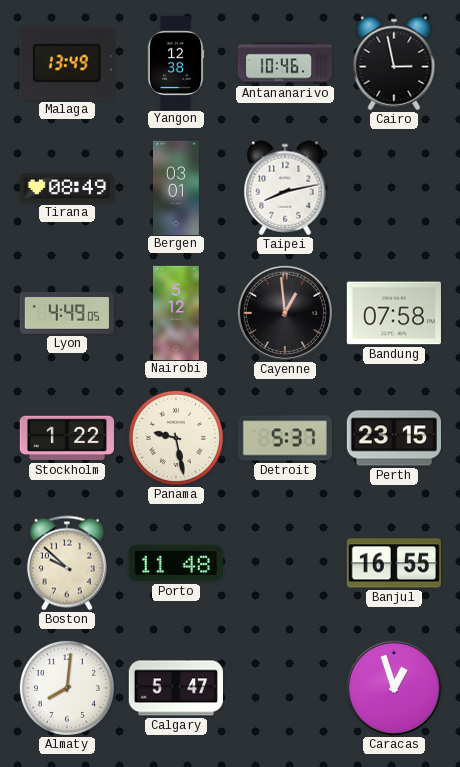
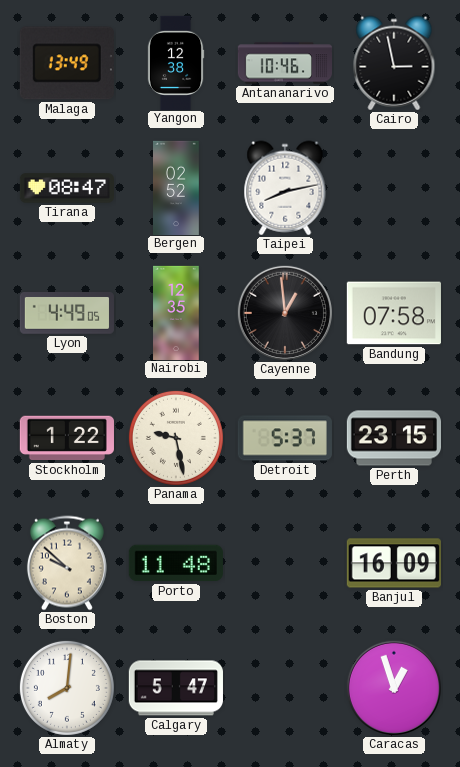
Tirana: 08:49 -> 08:47 (66, 188)
Bergen: 03:01 -> 02:52 (177, 187)
Nairobi: 5:12 -> 12:35 (176, 312)
Banjul: 16:55 -> 16:09 (394, 563)
